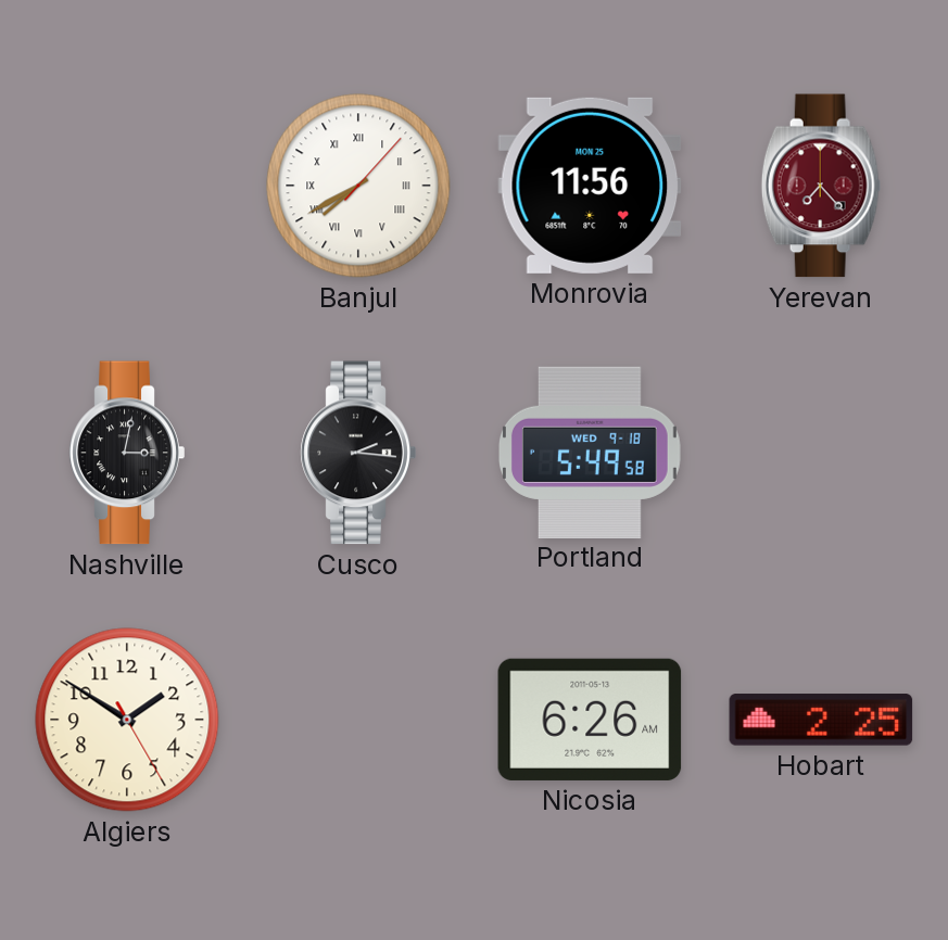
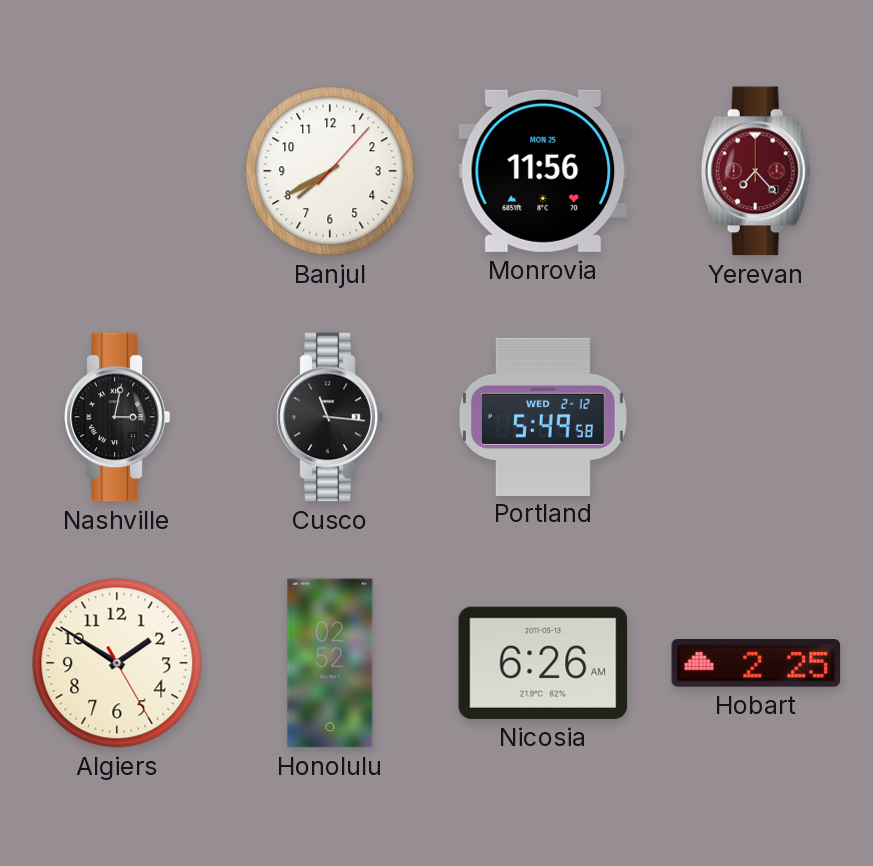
Banjul numerals: Roman -> Arabic (330, 171)
Cusco: 2:16 -> 11:16 (330, 417)
Portland date: WED 9-18 -> WED 2-12 (543, 416)
Honolulu: none -> 02:52 (330, 663)
